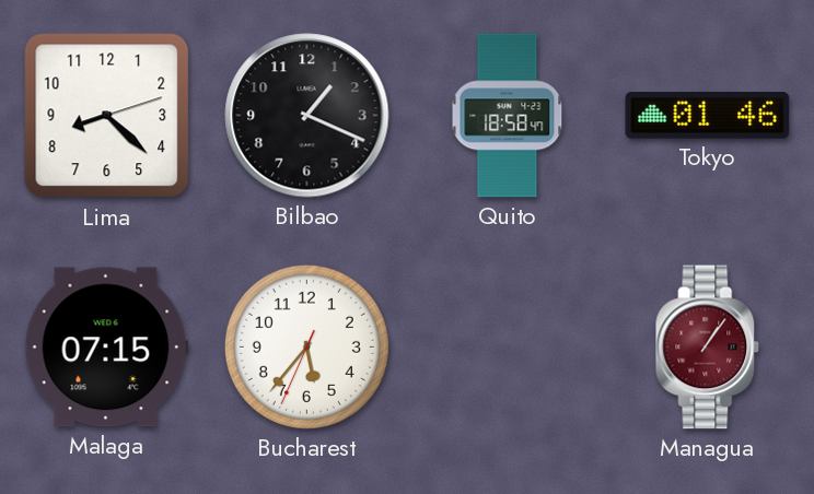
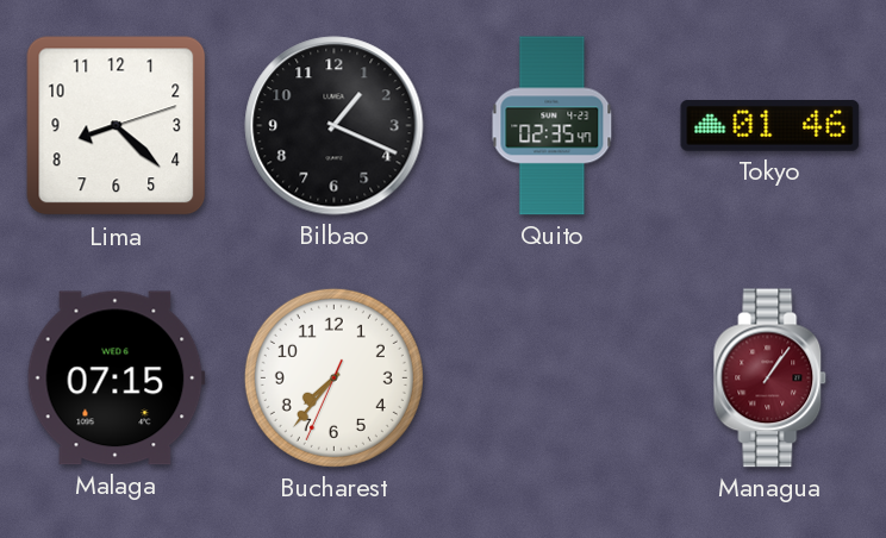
Quito: 18:58 -> 02:35 (553, 126)
Bucharest: 5:36 -> 7:36 (333, 377)
